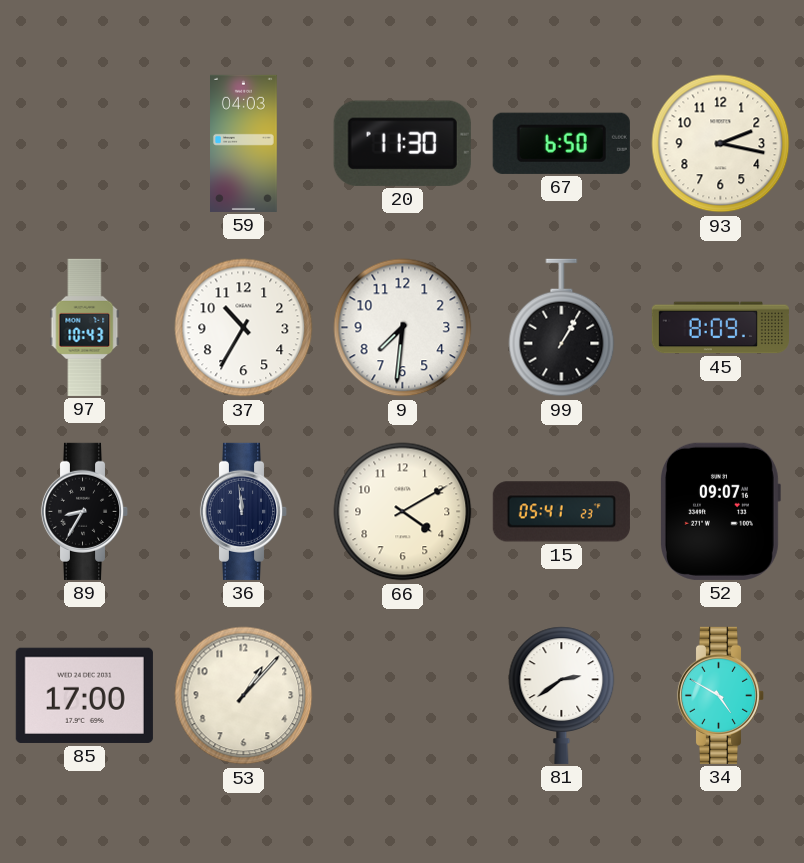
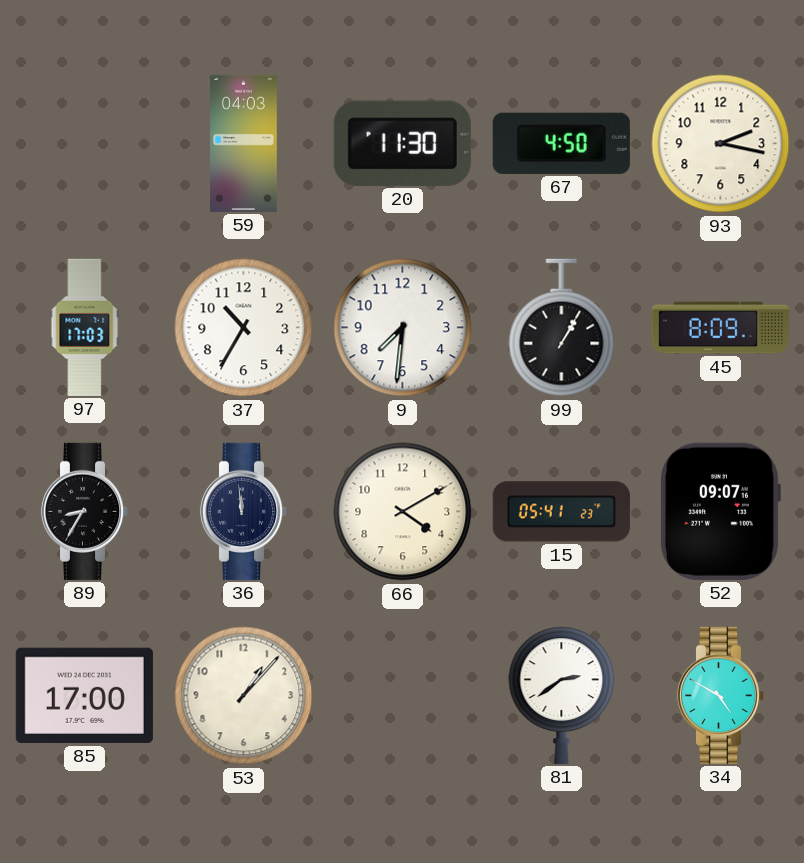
67: 6:50 -> 4:50 (561, 143)
97: 10:43 -> 17:03 (85, 327)
